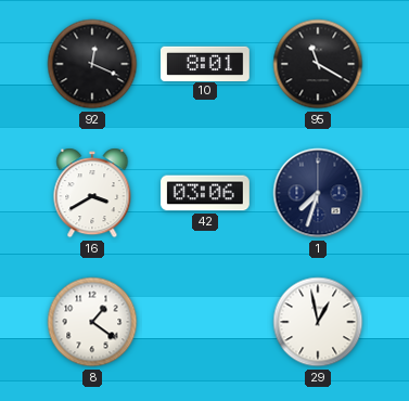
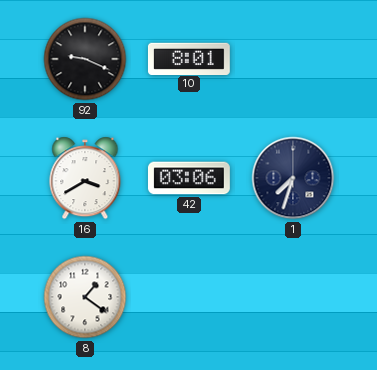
92: 12:19 -> 9:19 (85, 59)
95: 11:20 -> none (318, 64)
29: 12:58 -> none (318, 322)
